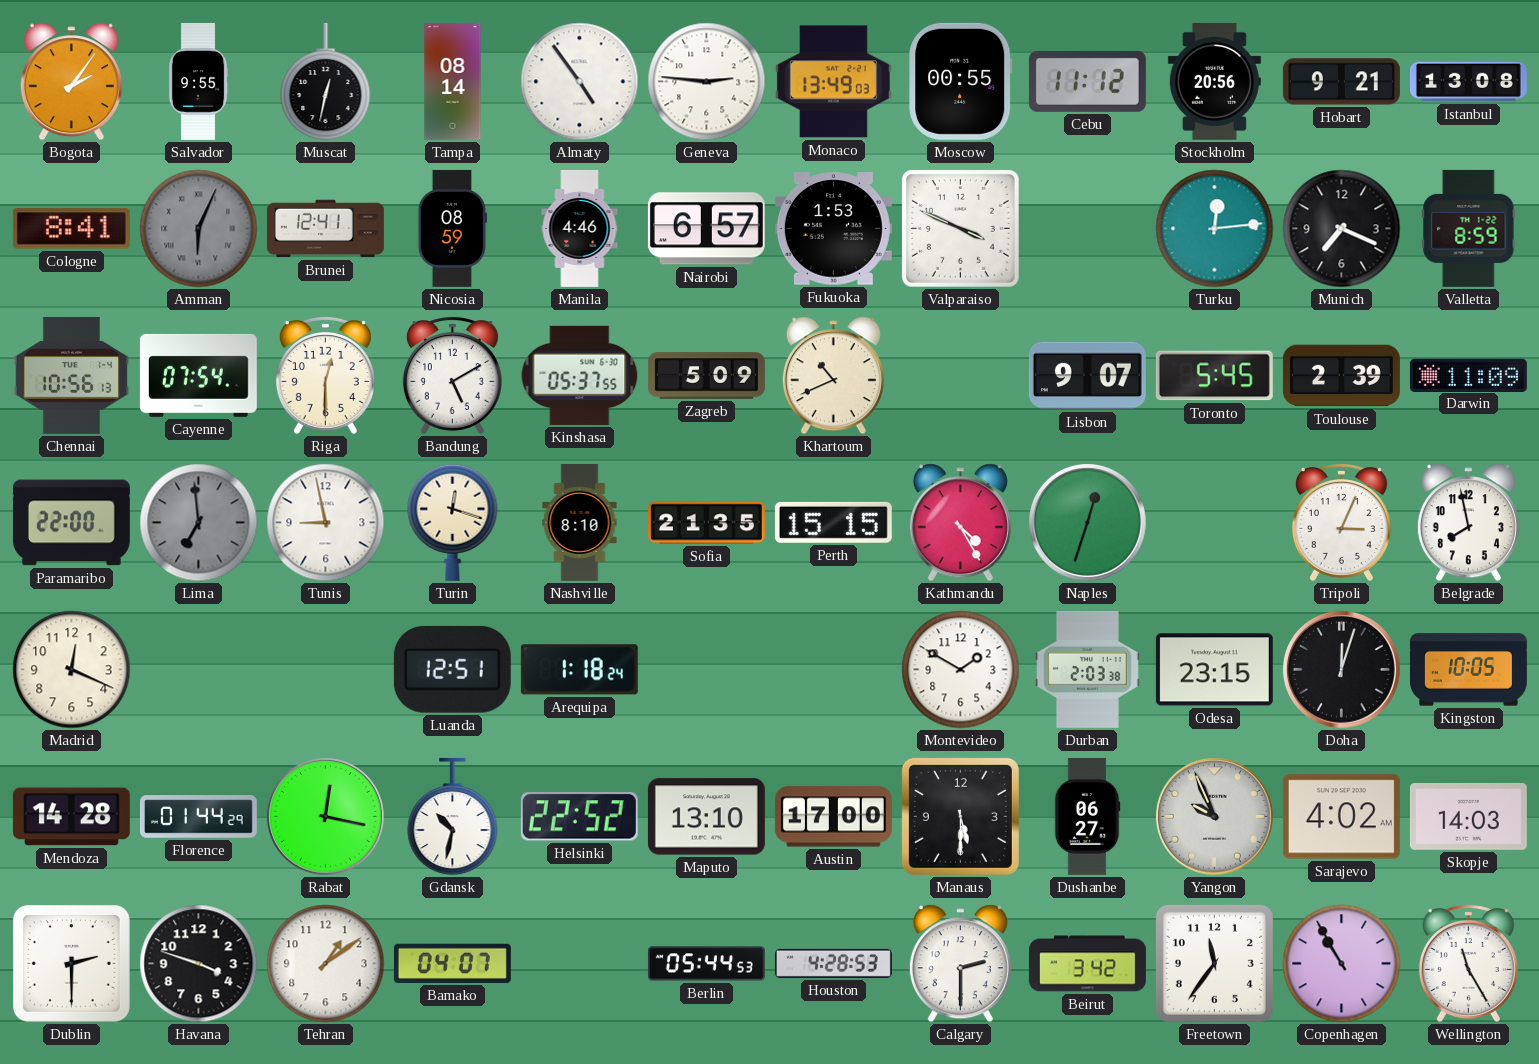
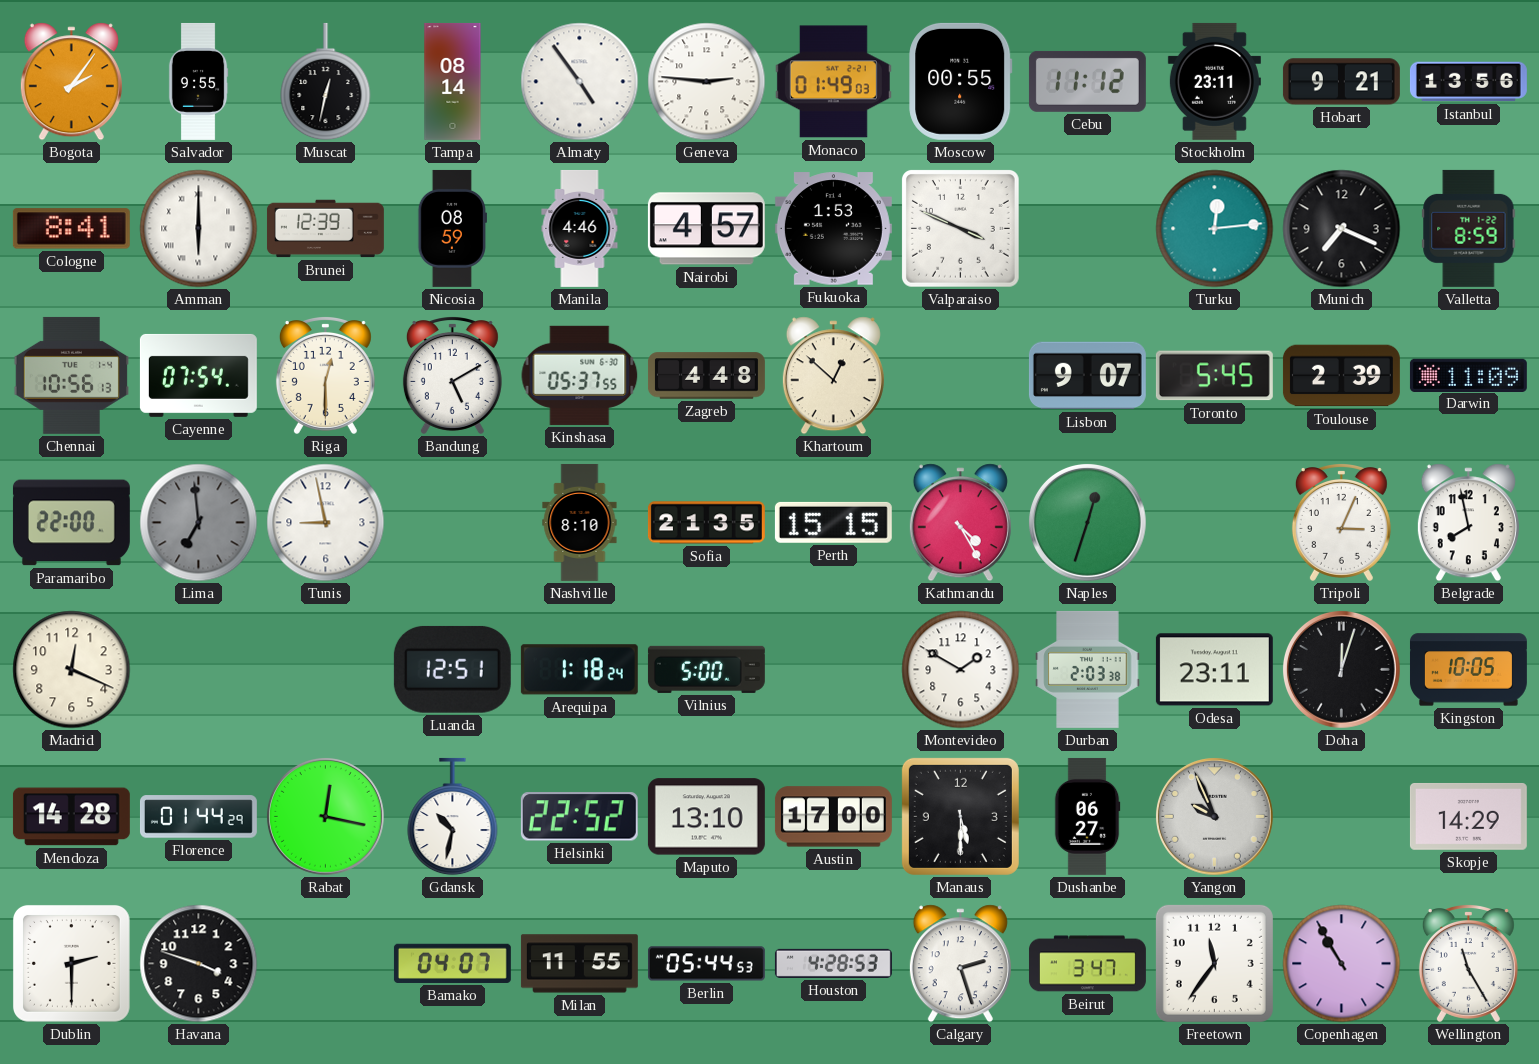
Monaco: 13:49 -> 01:49 (833, 82)
Stockholm: 20:56 -> 23:11 (1214, 81)
Istanbul: 13:08 -> 13:56 (1468, 82)
Amman: 6:04 -> 6:00 (199, 229)
Amman dial: grey -> white (199, 229)
Brunei: 12:41 -> 12:39 (325, 229)
Nairobi: 6:57 -> 4:57 (706, 229)
Zagreb: 5:09 -> 4:48 (706, 376)
Khartoum: 10:41 -> 12:52 (833, 376)
Turin: 12:18 -> none (453, 522)
Vilnius: none -> 5:00 (706, 669)
Odesa: 23:15 -> 23:11 (1214, 670)
Sarajevo: 4:02 -> none (1341, 817)
Skopje: 14:03 -> 14:29 (1468, 816)
Tehran: 1:09 -> none (326, 964)
Milan: none -> 11:55 (579, 964)
Calgary: 2:30 -> 2:27 (960, 964)
Beirut: 3:42 -> 3:47 (1087, 964)
